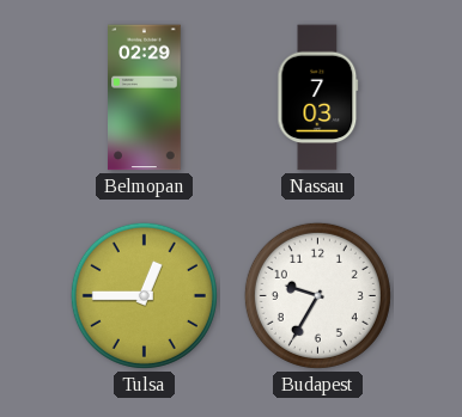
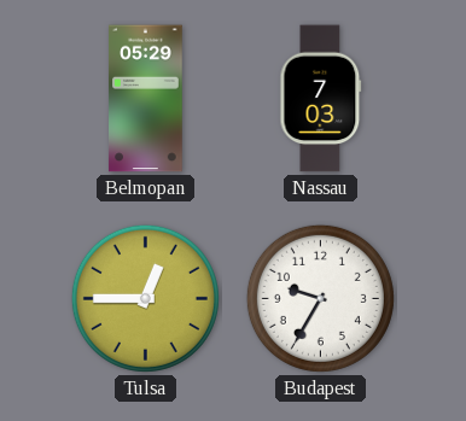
Belmopan: 02:29 -> 05:29 (146, 99)
